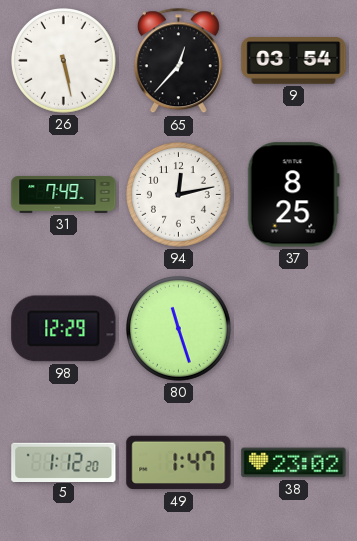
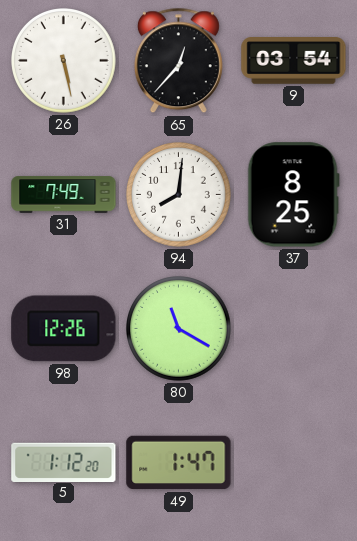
94: 12:13 -> 8:01 (179, 195)
98: 12:29 -> 12:26 (64, 329)
80: 11:27 -> 11:20 (179, 329)
38: 23:02 -> none (294, 463)
